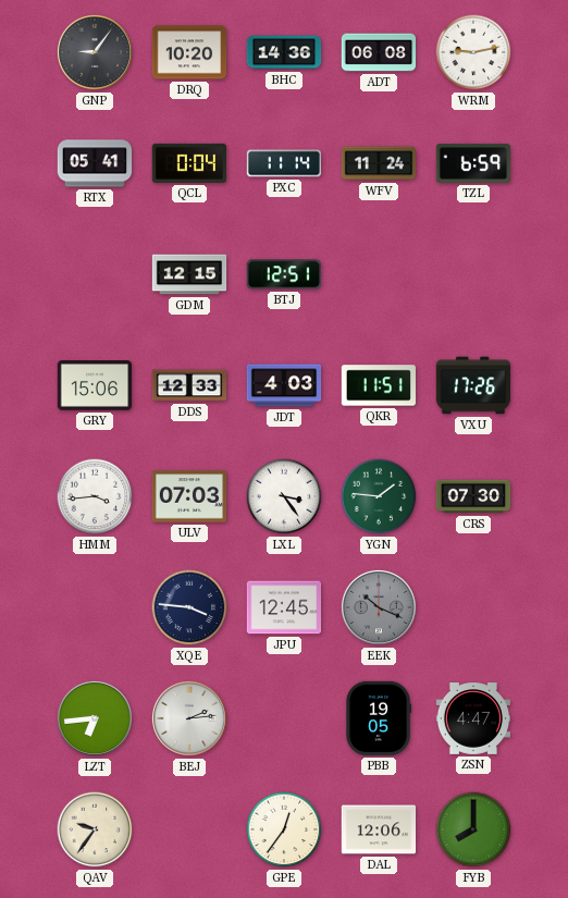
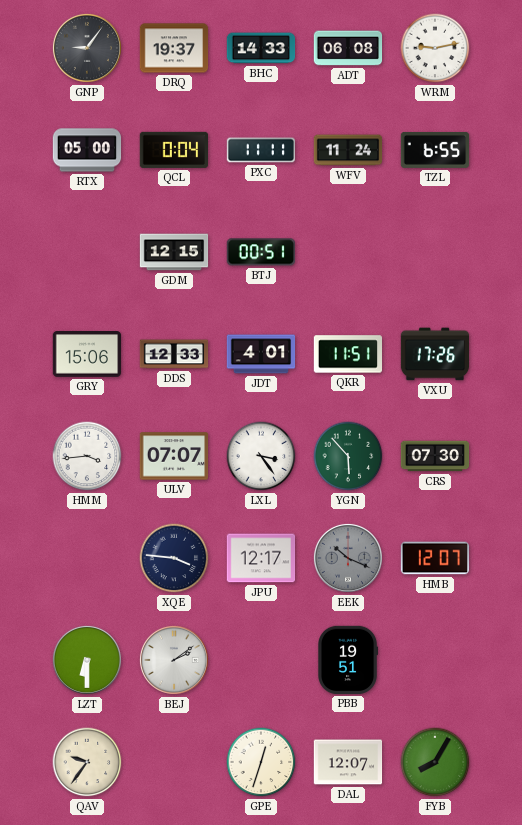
DRQ: 10:20 -> 19:37 (174, 48)
BHC: 14:36 -> 14:33 (261, 48)
RTX: 05:41 -> 05:00 (87, 150)
PXC: 11:14 -> 11:11 (261, 150)
TZL: 6:59 -> 6:55 (435, 150)
BTJ: 12:51 -> 00:51 (260, 252)
JDT: 4:03 -> 4:01 (261, 354)
ULV: 07:03 -> 07:07 (174, 456)
YGN: 1:46 -> 5:53 (348, 456)
JPU: 12:45 -> 12:17 (261, 558)
HMB: none -> 12:07 (435, 558)
LZT: 6:44 -> 6:30 (87, 660)
BEJ: 2:14 -> 2:09 (174, 660)
PBB: 19:05 -> 19:51 (349, 660)
ZSN: 4:47 -> none (473, 719)
GPE: 12:36 -> 12:33 (261, 762)
DAL: 12:06 -> 12:07 (348, 762)
FYB: 8:00 -> 8:05 (435, 762)
